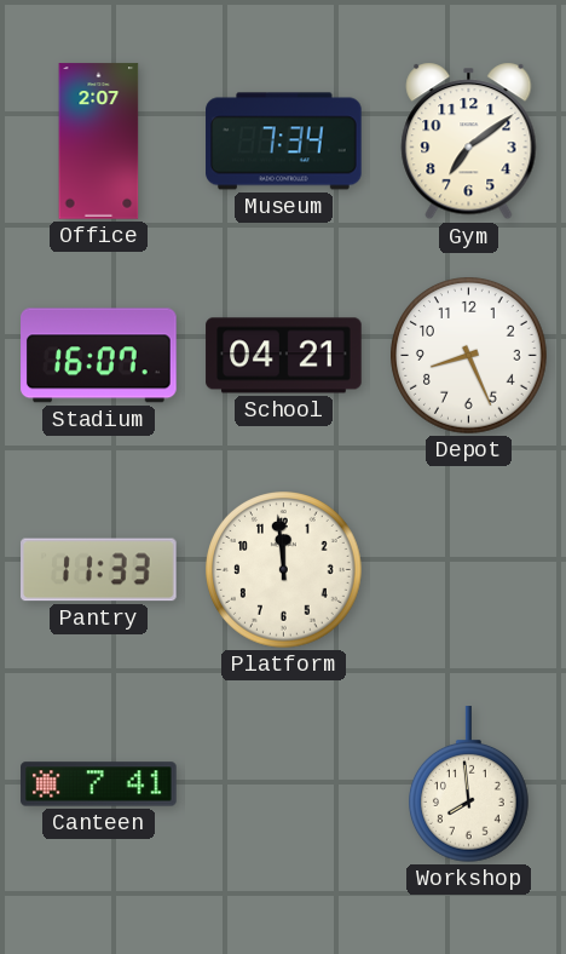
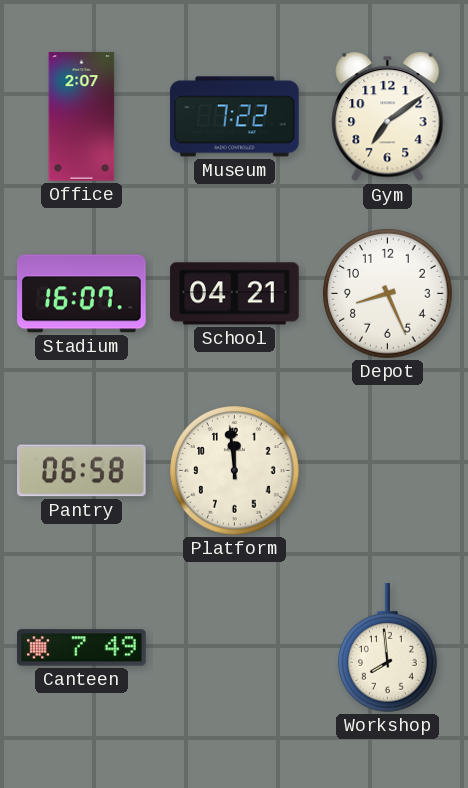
Museum: 7:34 -> 7:22 (235, 117)
Pantry: 11:33 -> 06:58 (82, 471)
Canteen: 7:41 -> 7:49 (82, 648)
